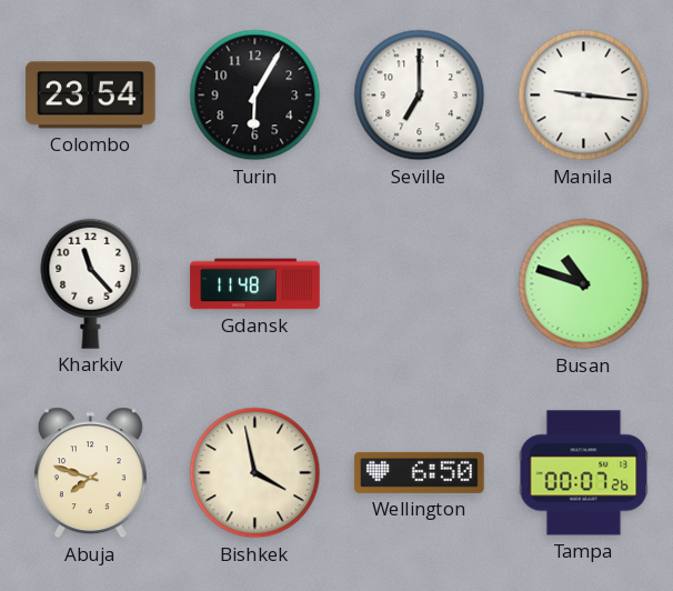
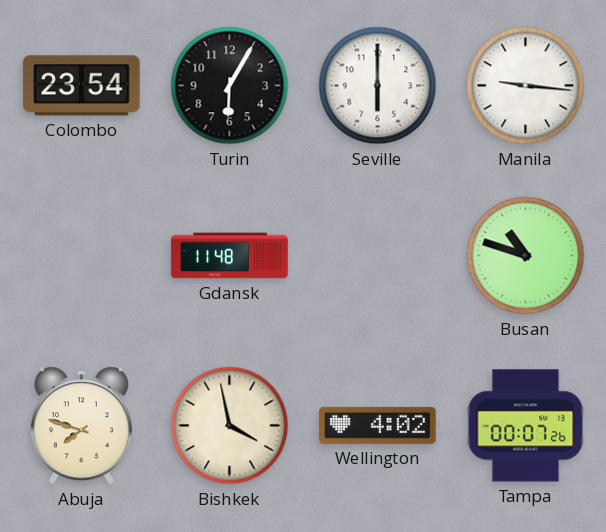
Seville: 7:00 -> 6:00 (378, 86)
Kharkiv: 11:23 -> none (91, 283)
Wellington: 6:50 -> 4:02 (378, 425)
